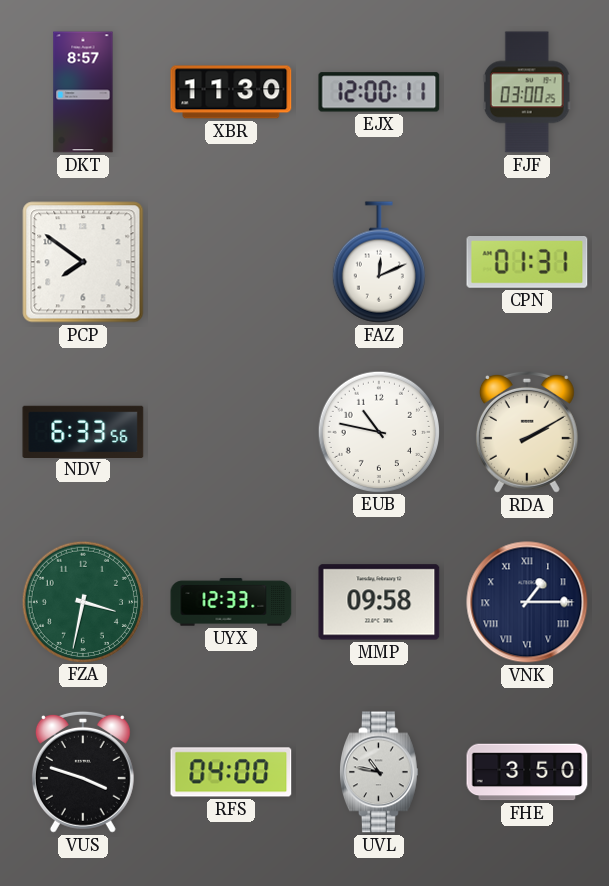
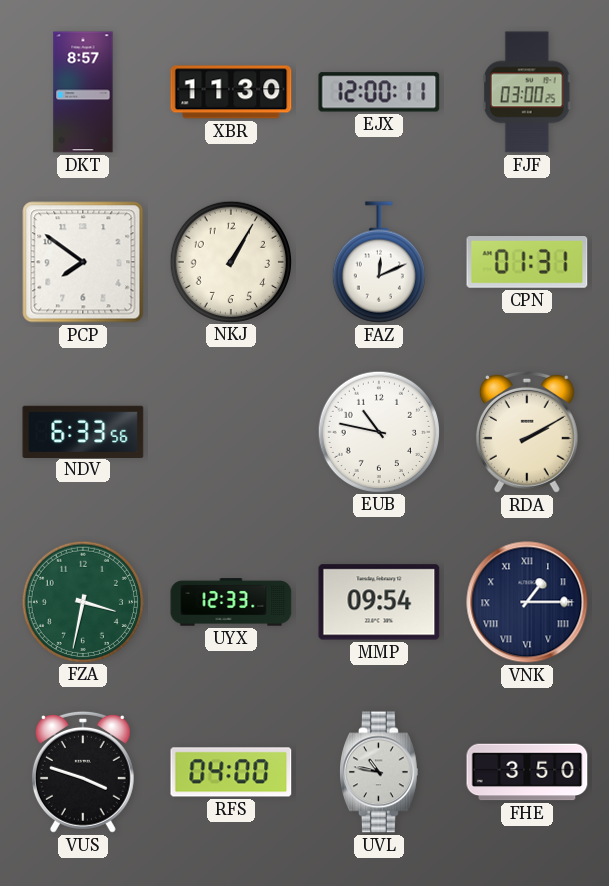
NKJ: none -> 1:05 (230, 261)
MMP: 09:58 -> 09:54 (379, 602)
